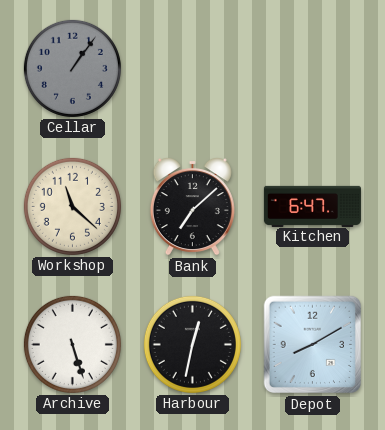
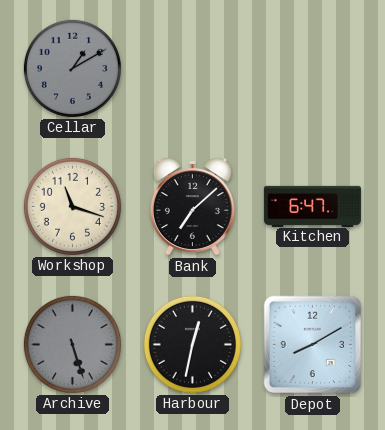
Cellar: 1:06 -> 1:10 (72, 68)
Workshop: 11:22 -> 11:18 (72, 206)
Archive dial: white -> grey (72, 344)
